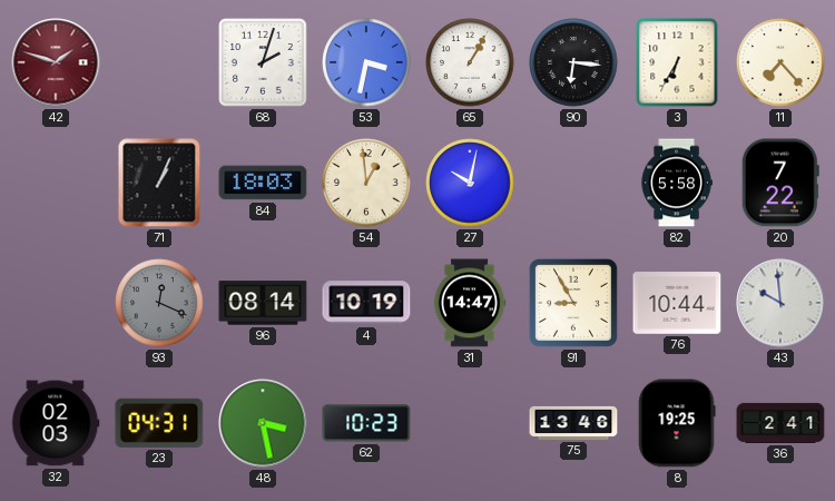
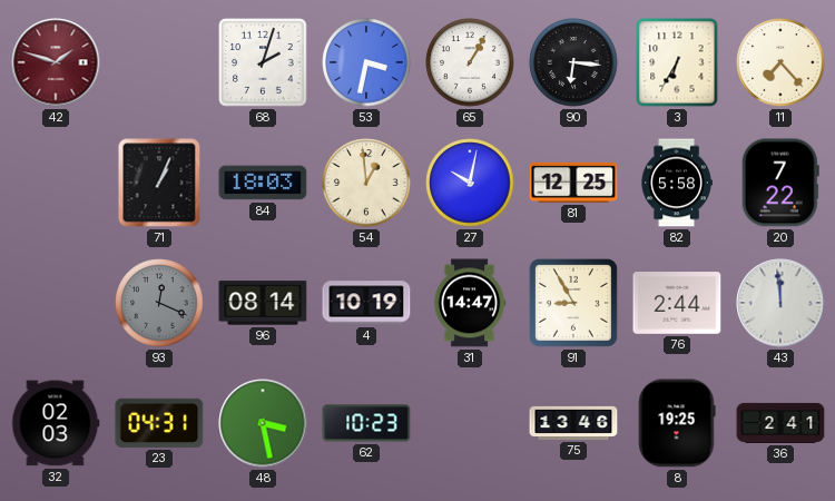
81: none -> 12:25 (573, 183)
76: 10:44 -> 2:44 (677, 303)
43: 9:59 -> 11:59 (780, 303)
